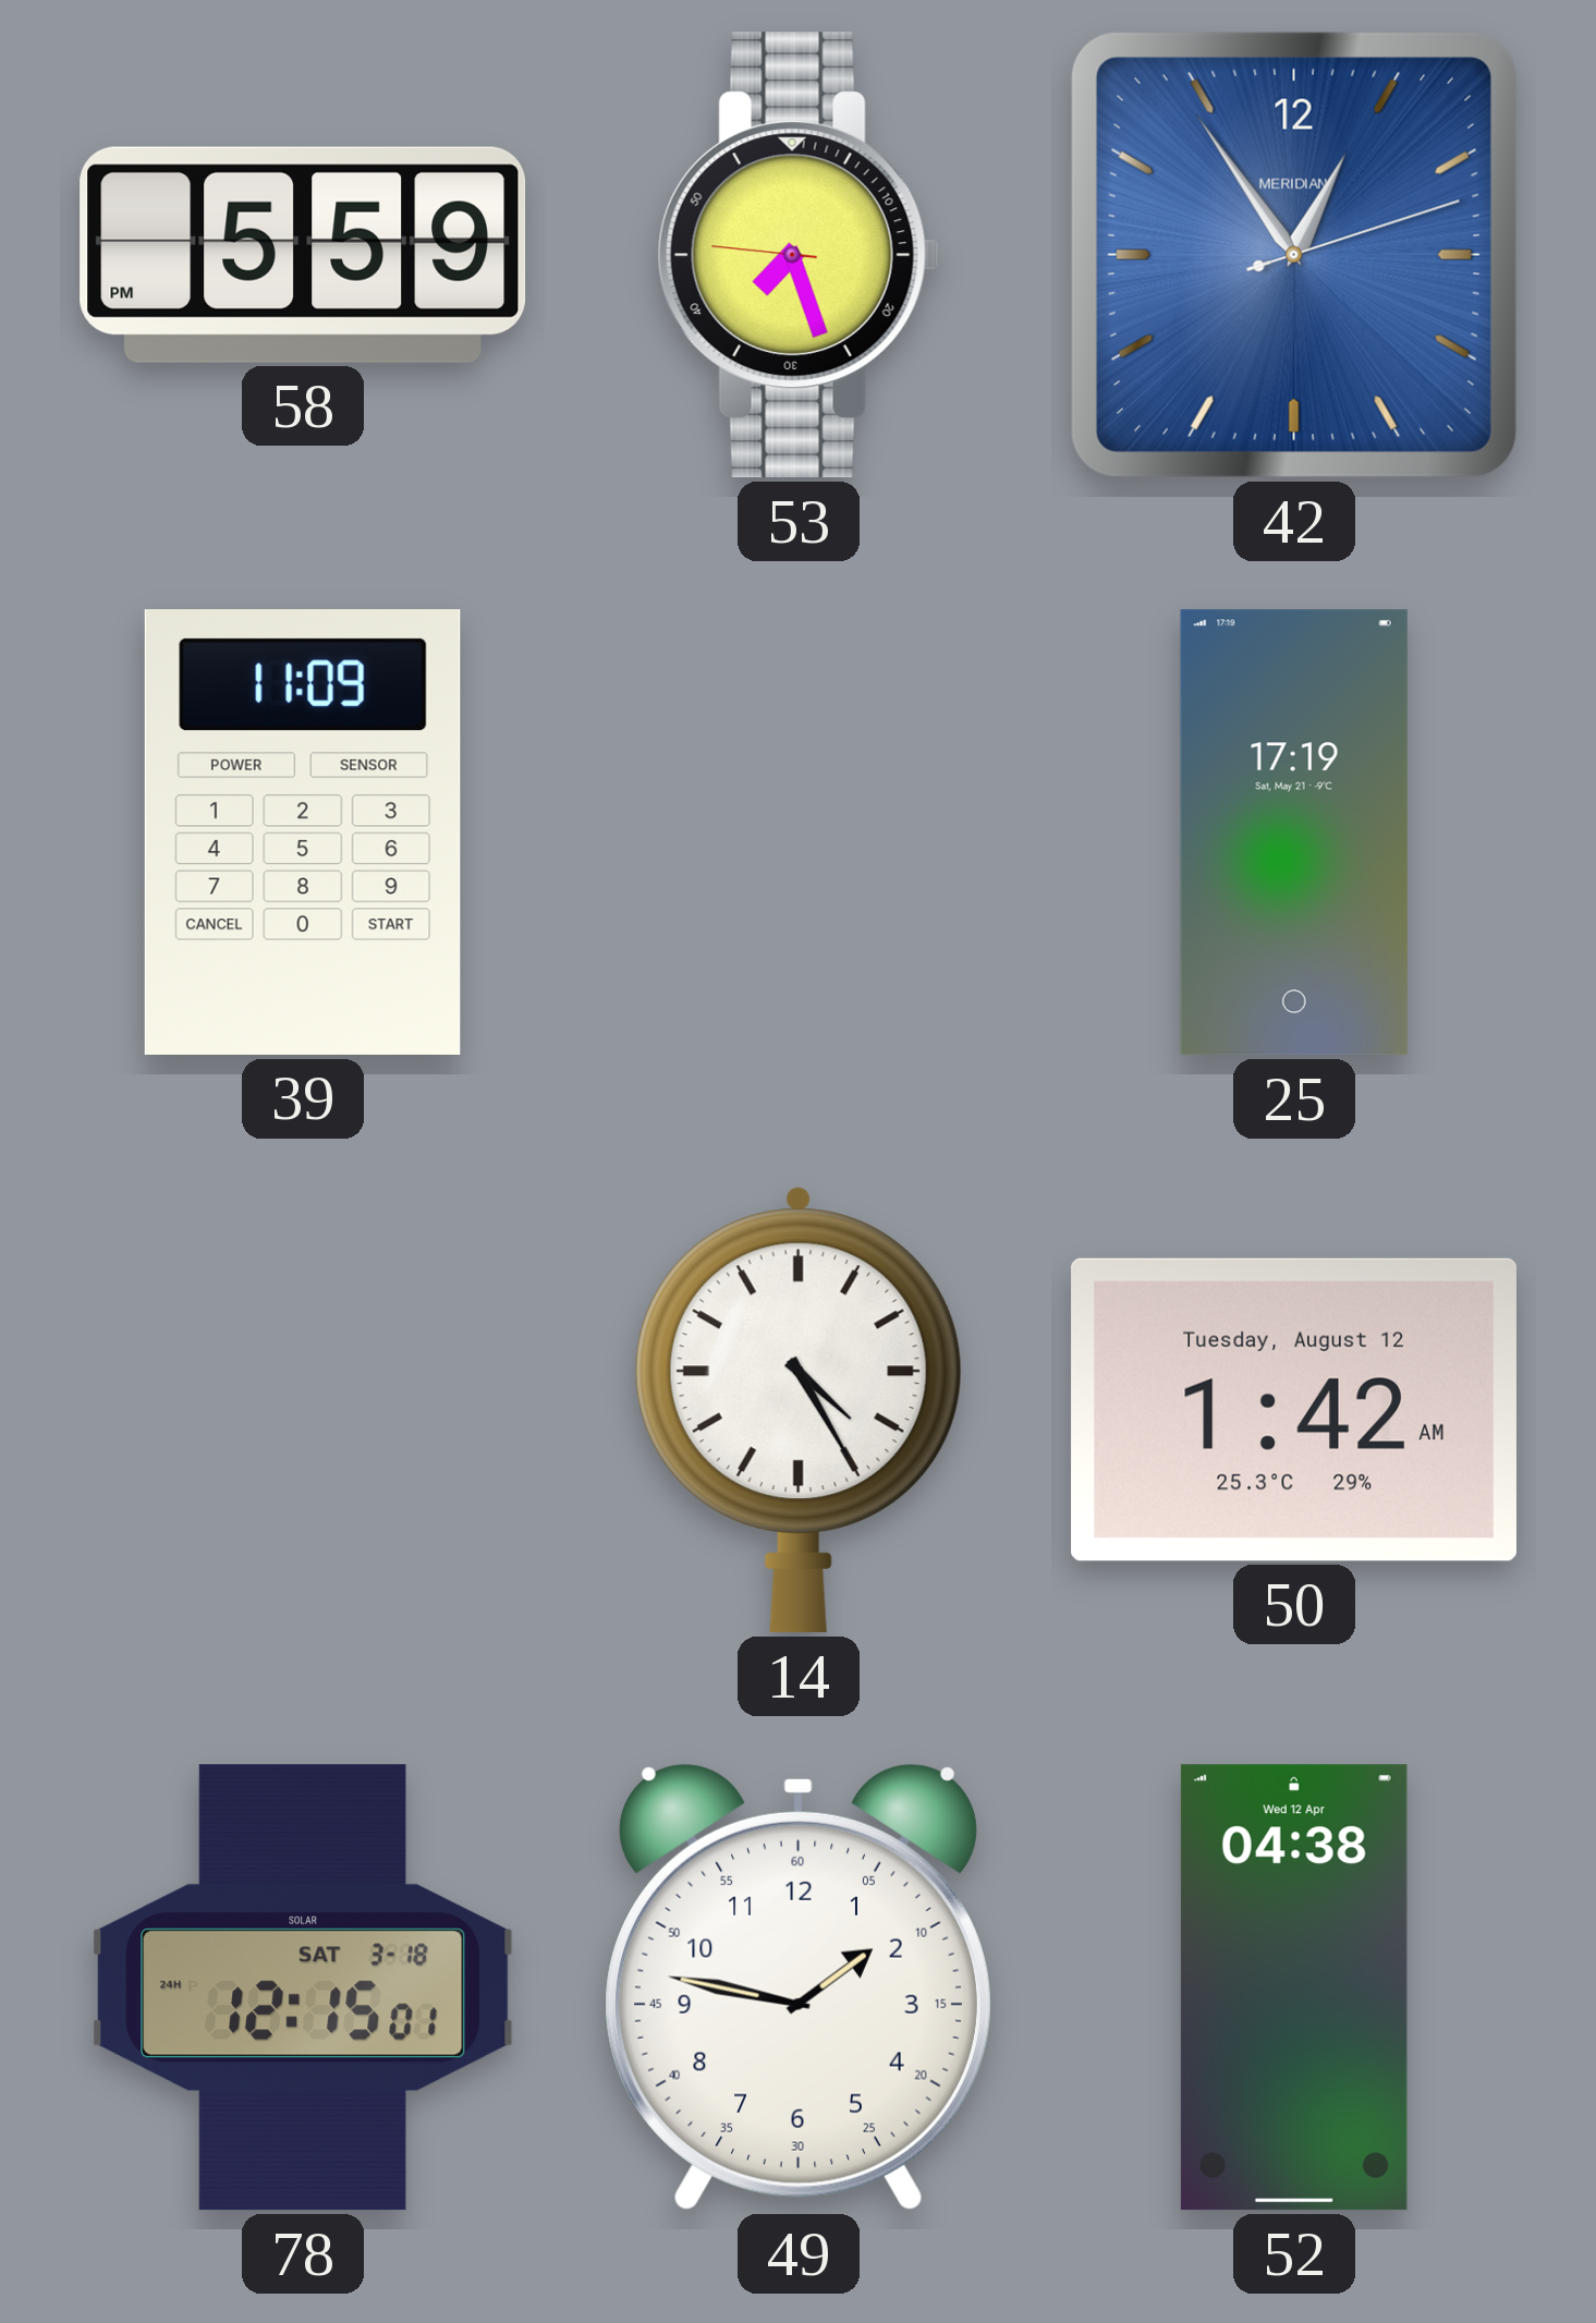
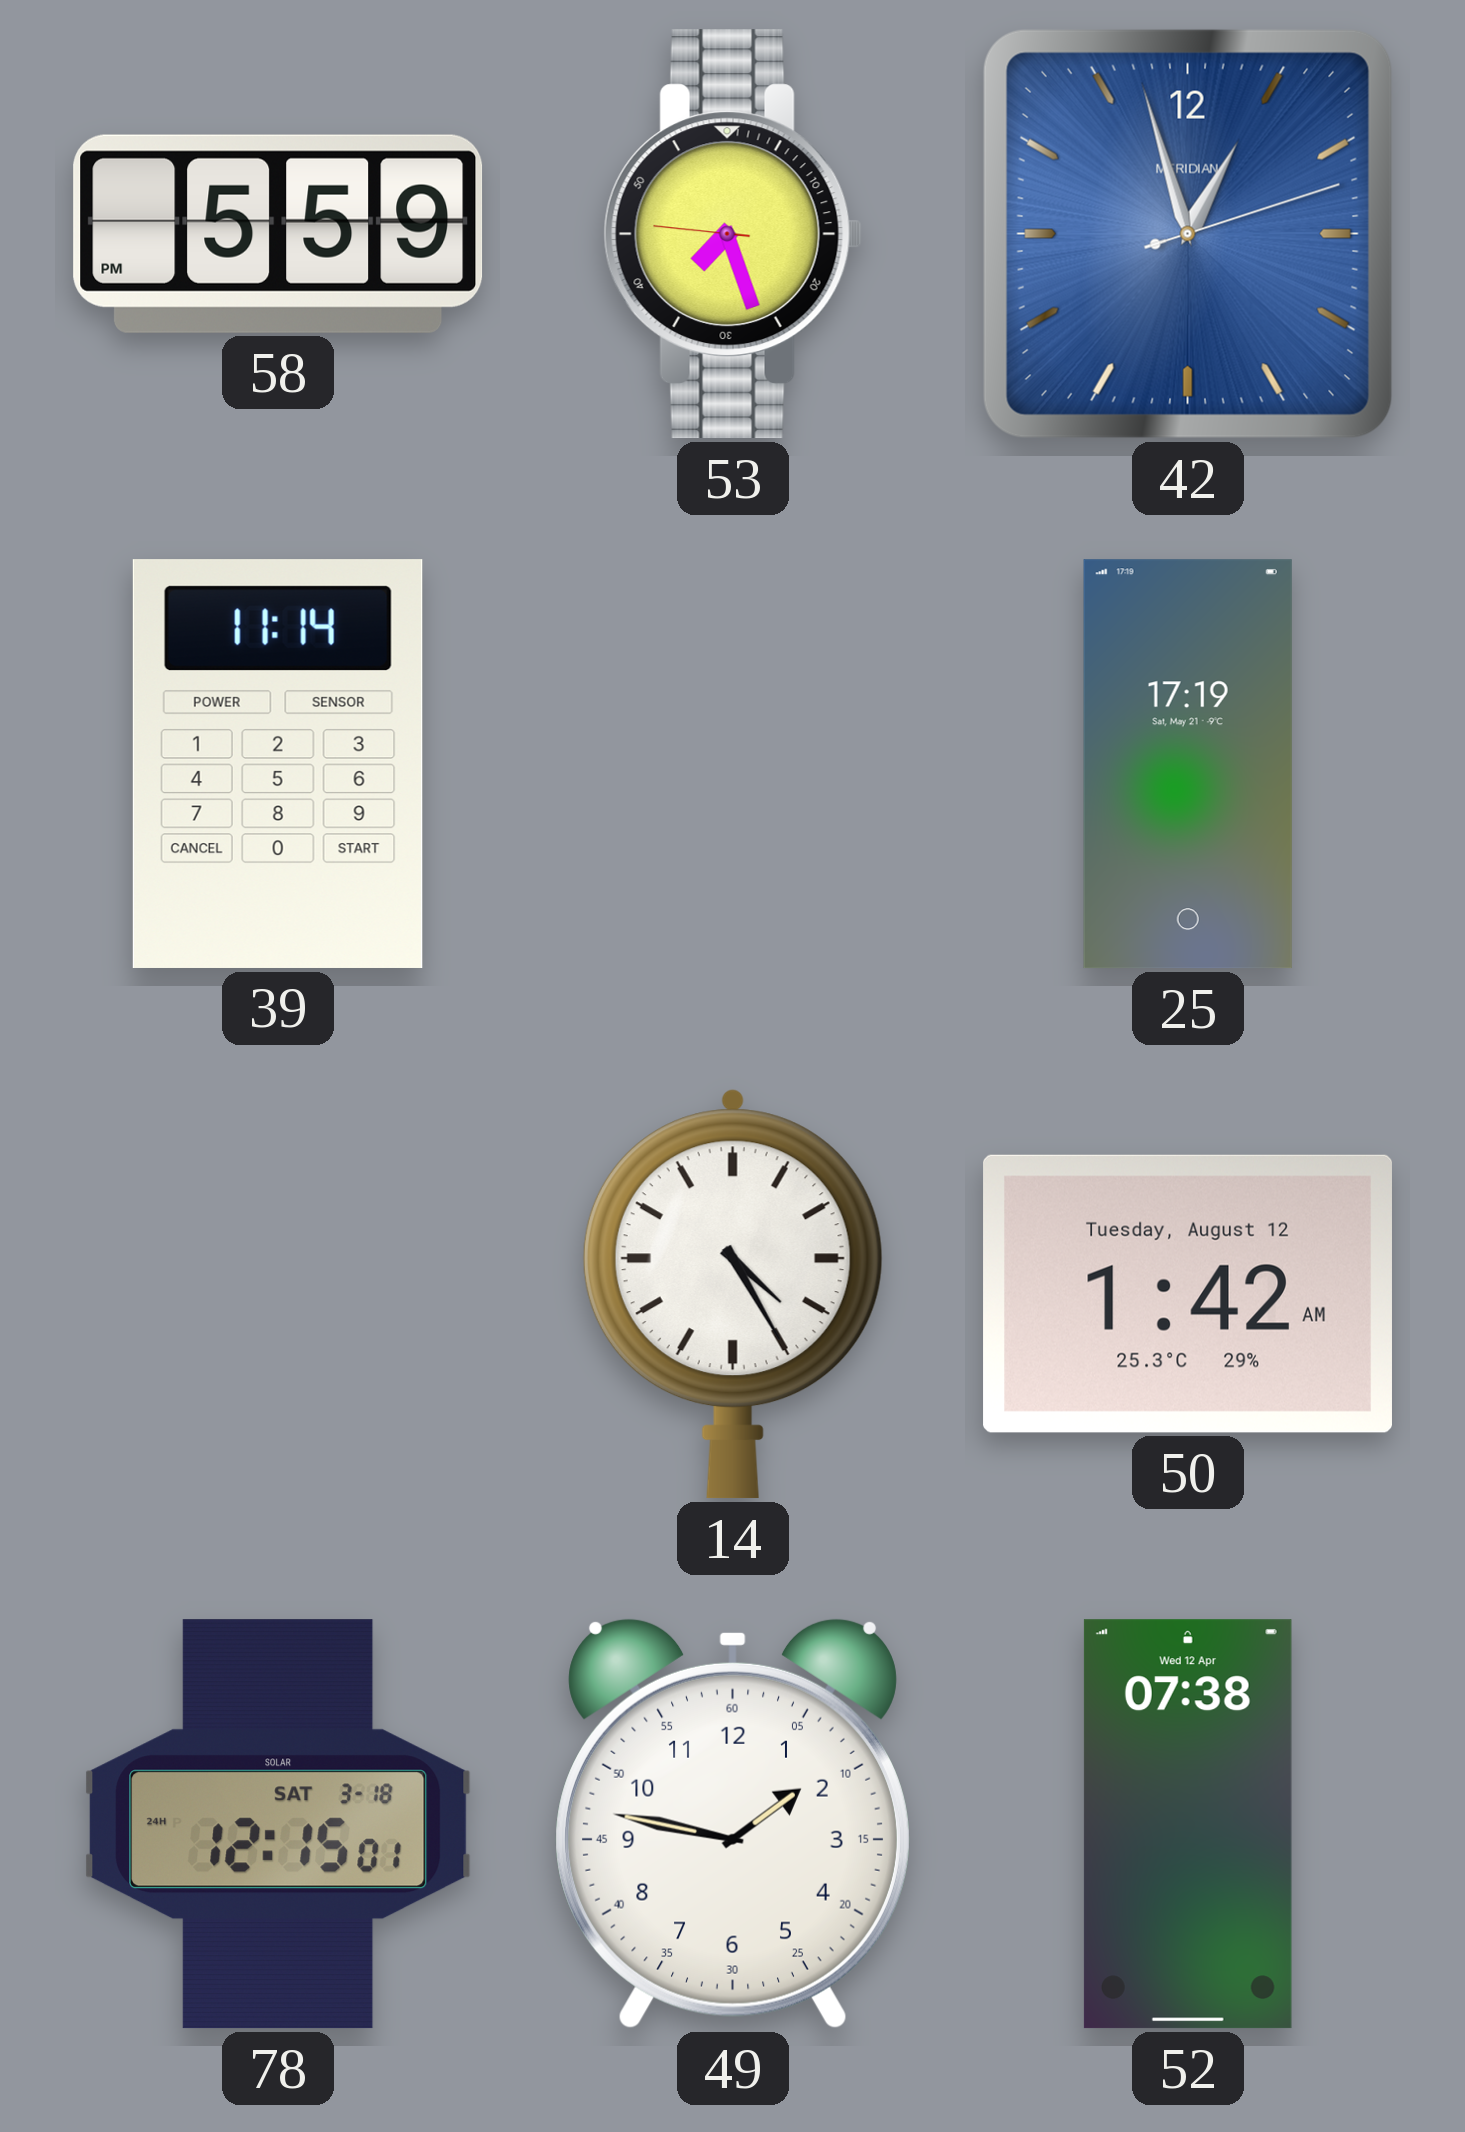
42: 12:54 -> 12:57 (1188, 234)
39: 11:09 -> 11:14 (278, 764)
52: 04:38 -> 07:38 (1188, 1824)
